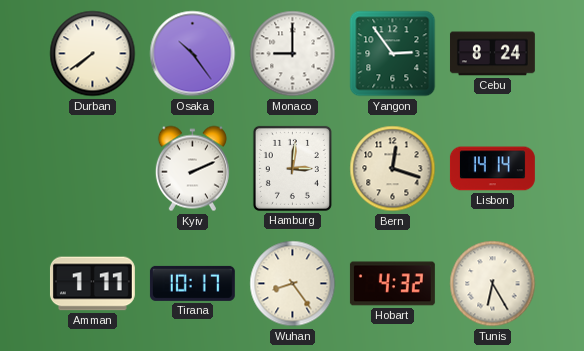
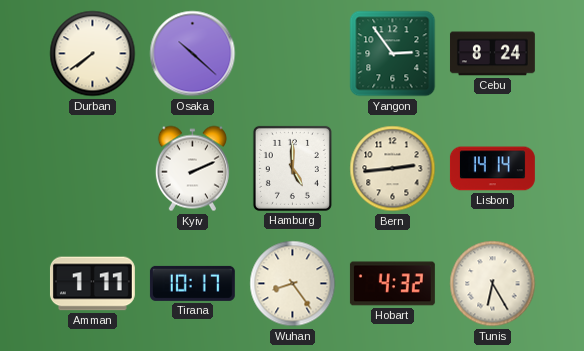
Osaka: 10:24 -> 10:22 (193, 54)
Monaco: 9:00 -> none (293, 54)
Hamburg: 3:01 -> 5:00 (292, 168)
Bern: 12:18 -> 2:44 (393, 169)
